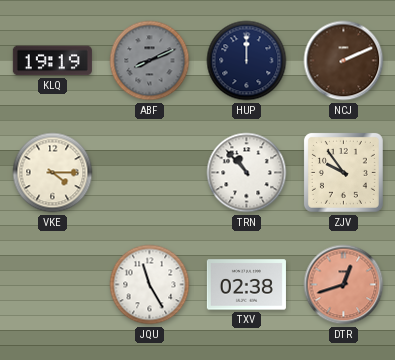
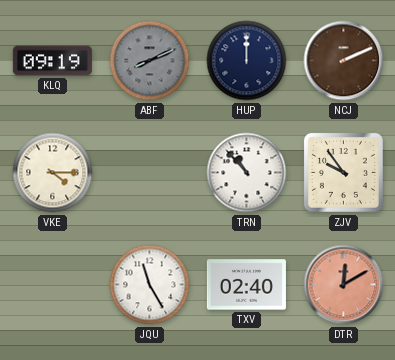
KLQ: 19:19 -> 09:19 (52, 61)
TXV: 02:38 -> 02:40 (246, 285)
DTR: 12:42 -> 12:10 (344, 285)
